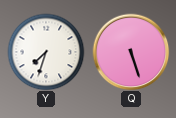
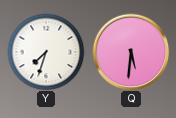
Q: 5:27 -> 5:31 (131, 52)
